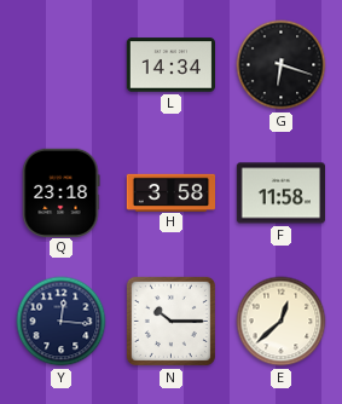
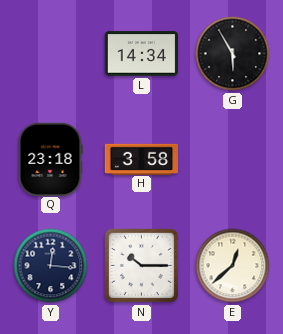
G: 6:18 -> 5:55 (233, 54)
F: 11:58 -> none (280, 194)
